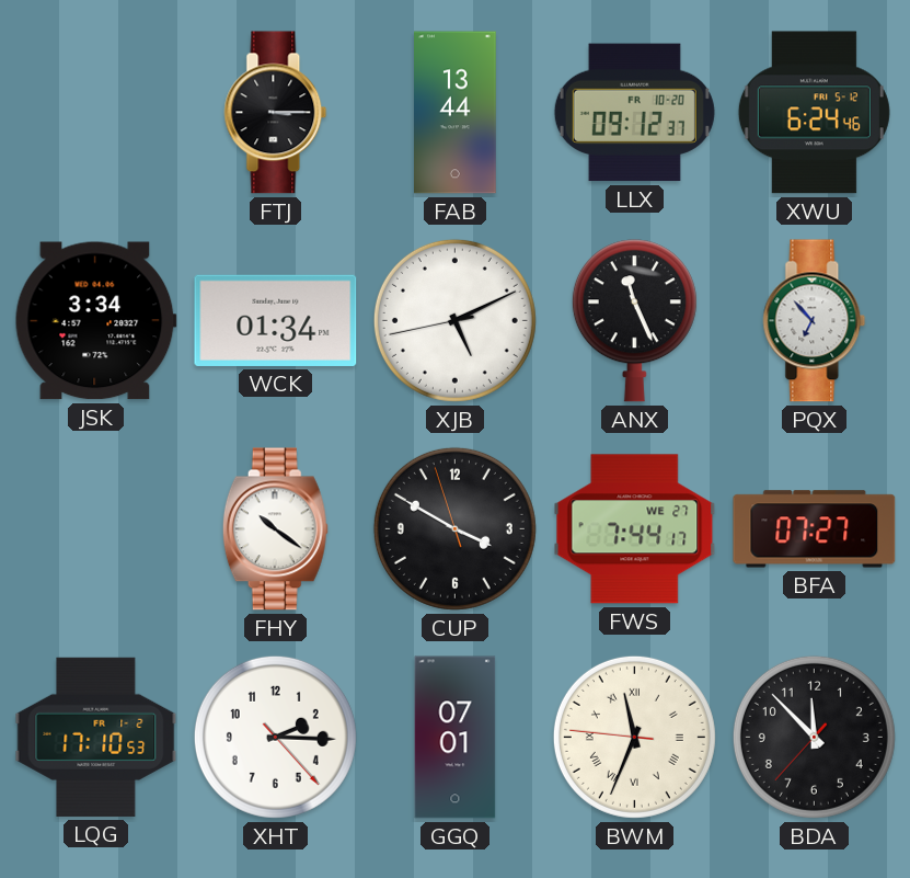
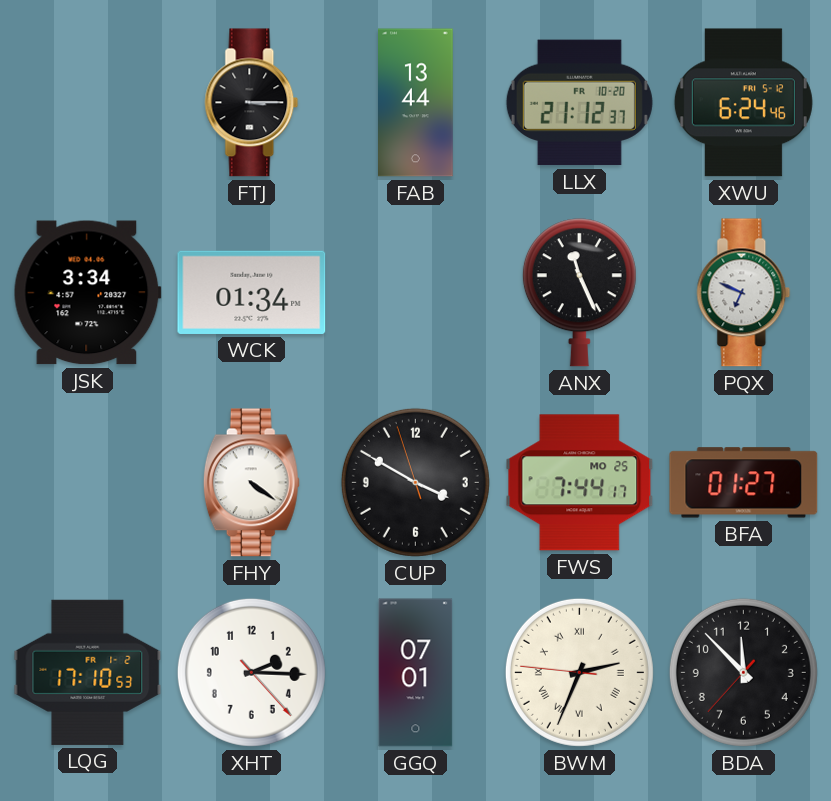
LLX: 09:12 -> 21:12 (579, 103)
XJB: 5:10 -> none (454, 320)
PQX: 6:53 -> 6:49 (744, 293)
FHY: 10:21 -> 4:21 (251, 483)
FWS date: WE 27 -> MO 25 (580, 483)
BFA: 07:27 -> 01:27 (744, 483)
BWM: 11:33 -> 2:33 (579, 672)
